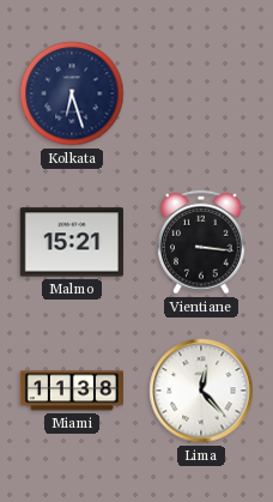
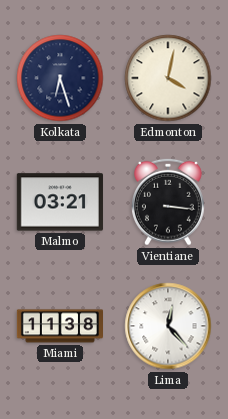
Edmonton: none -> 4:02 (168, 78)
Malmo: 15:21 -> 03:21 (60, 202)
